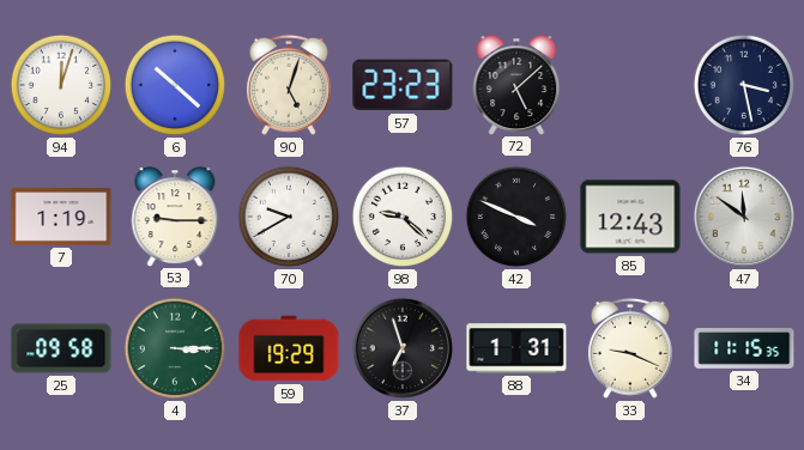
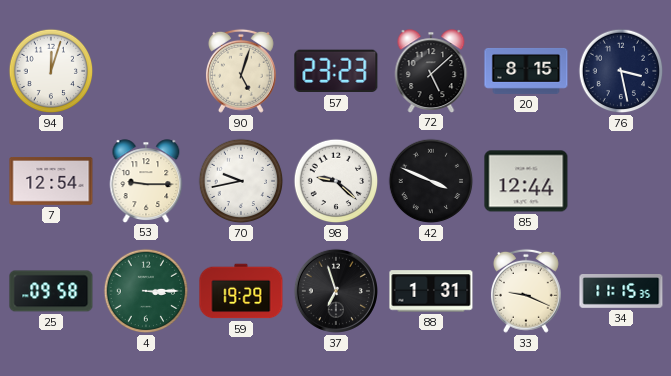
6: 10:22 -> none (175, 85)
20: none -> 8:15 (526, 71)
7: 1:19 -> 12:54 (51, 182)
70: 9:40 -> 9:43 (241, 181)
85: 12:43 -> 12:44 (526, 181)
47: 11:51 -> none (744, 217)
